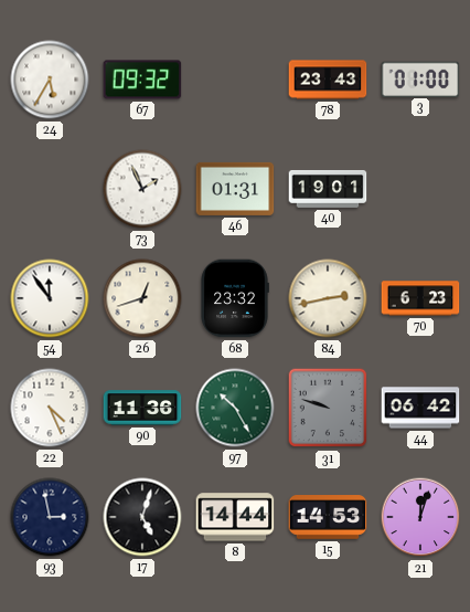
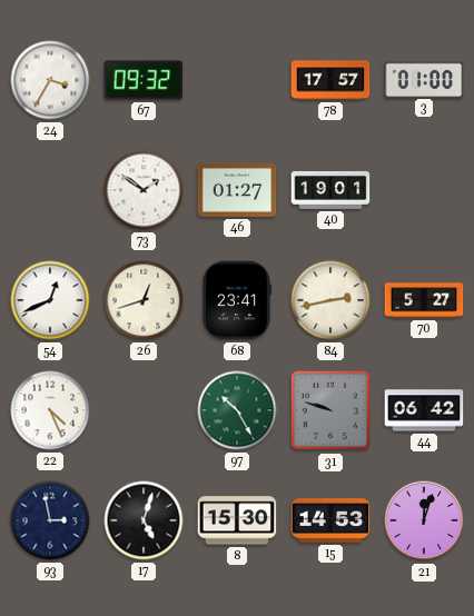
24: 5:35 -> 3:35 (50, 80)
78: 23:43 -> 17:57 (330, 80)
73: 1:56 -> 1:51 (144, 190)
46: 01:31 -> 01:27 (237, 190)
54: 11:54 -> 12:41 (50, 300)
68: 23:32 -> 23:41 (237, 300)
70: 6:23 -> 5:27 (424, 300)
90: 11:36 -> none (142, 408)
8: 14:44 -> 15:30 (237, 520)
